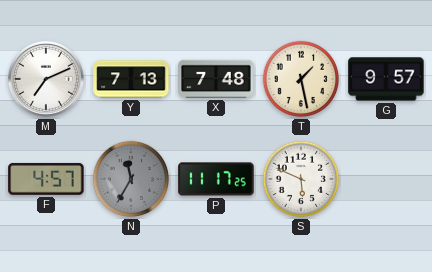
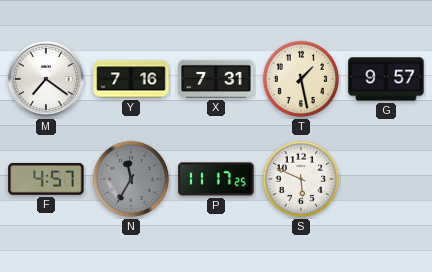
M: 7:11 -> 7:21 (46, 79)
Y: 7:13 -> 7:16 (131, 79)
X: 7:48 -> 7:31 (216, 79)
